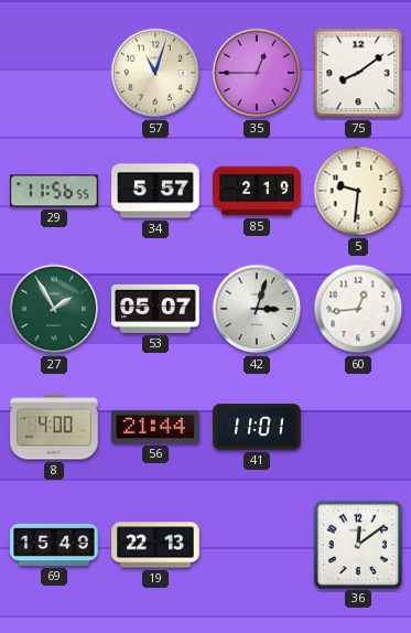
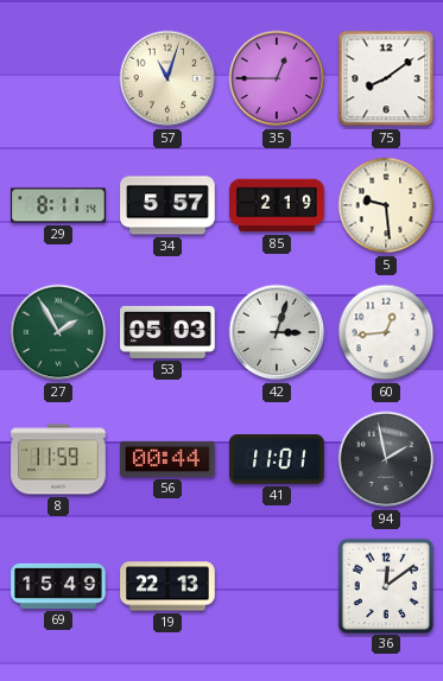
29: 11:56 -> 8:11 (58, 205)
5: 9:31 -> 9:29 (386, 205)
53: 05:07 -> 05:03 (167, 332)
8: 4:00 -> 11:59 (58, 459)
56: 21:44 -> 00:44 (167, 459)
94: none -> 1:58 (386, 459)
